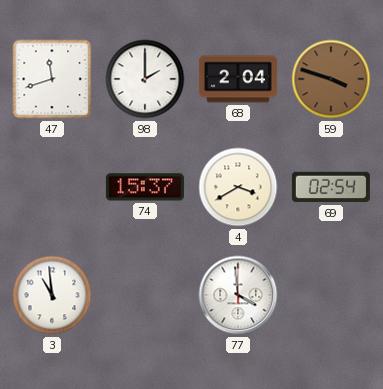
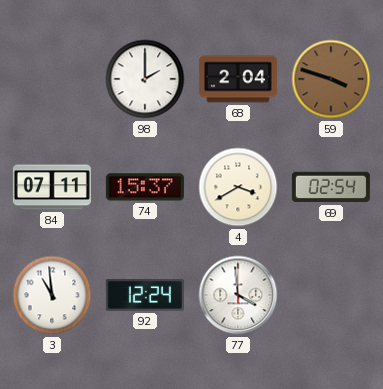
47: 11:42 -> none (52, 79)
84: none -> 07:11 (52, 187)
92: none -> 12:24 (145, 295)
